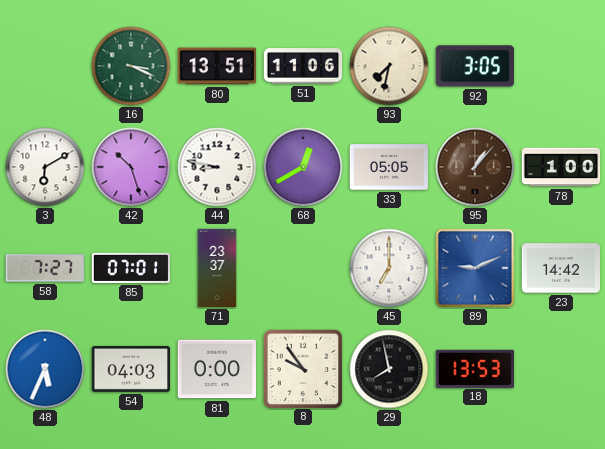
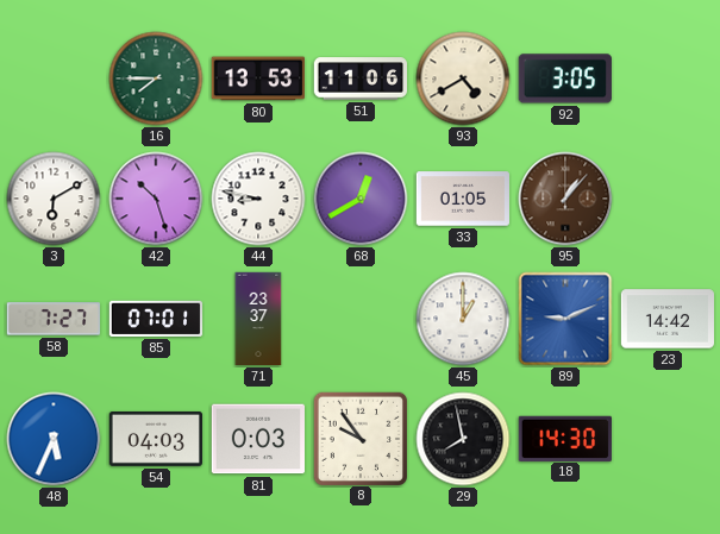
16: 3:19 -> 7:45 (156, 78)
80: 13:51 -> 13:53 (257, 78)
93: 7:32 -> 4:40 (463, 78)
33: 05:05 -> 01:05 (463, 199)
78: 1:00 -> none (561, 167)
45: 7:00 -> 1:00 (463, 319)
81: 0:00 -> 0:03 (257, 439)
18: 13:53 -> 14:30 (564, 438)
